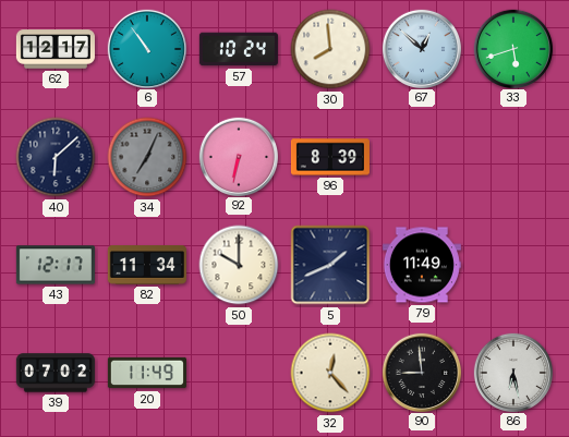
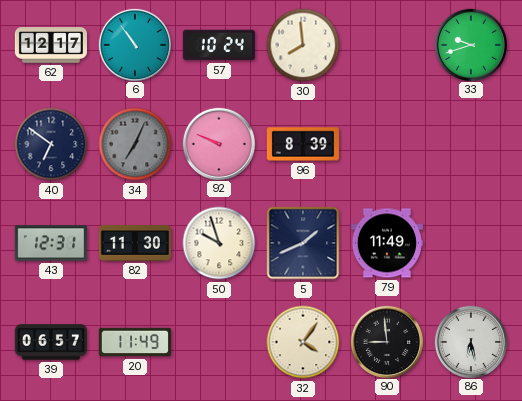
67: 12:52 -> none (421, 48)
33: 5:42 -> 9:42 (470, 44)
40: 6:08 -> 6:51 (51, 144)
92: 6:32 -> 9:49 (218, 143)
43: 12:17 -> 12:31 (51, 243)
82: 11:34 -> 11:30 (135, 243)
50: 10:00 -> 9:57 (219, 243)
39: 07:02 -> 06:57 (51, 342)
32: 12:23 -> 4:06 (303, 342)
